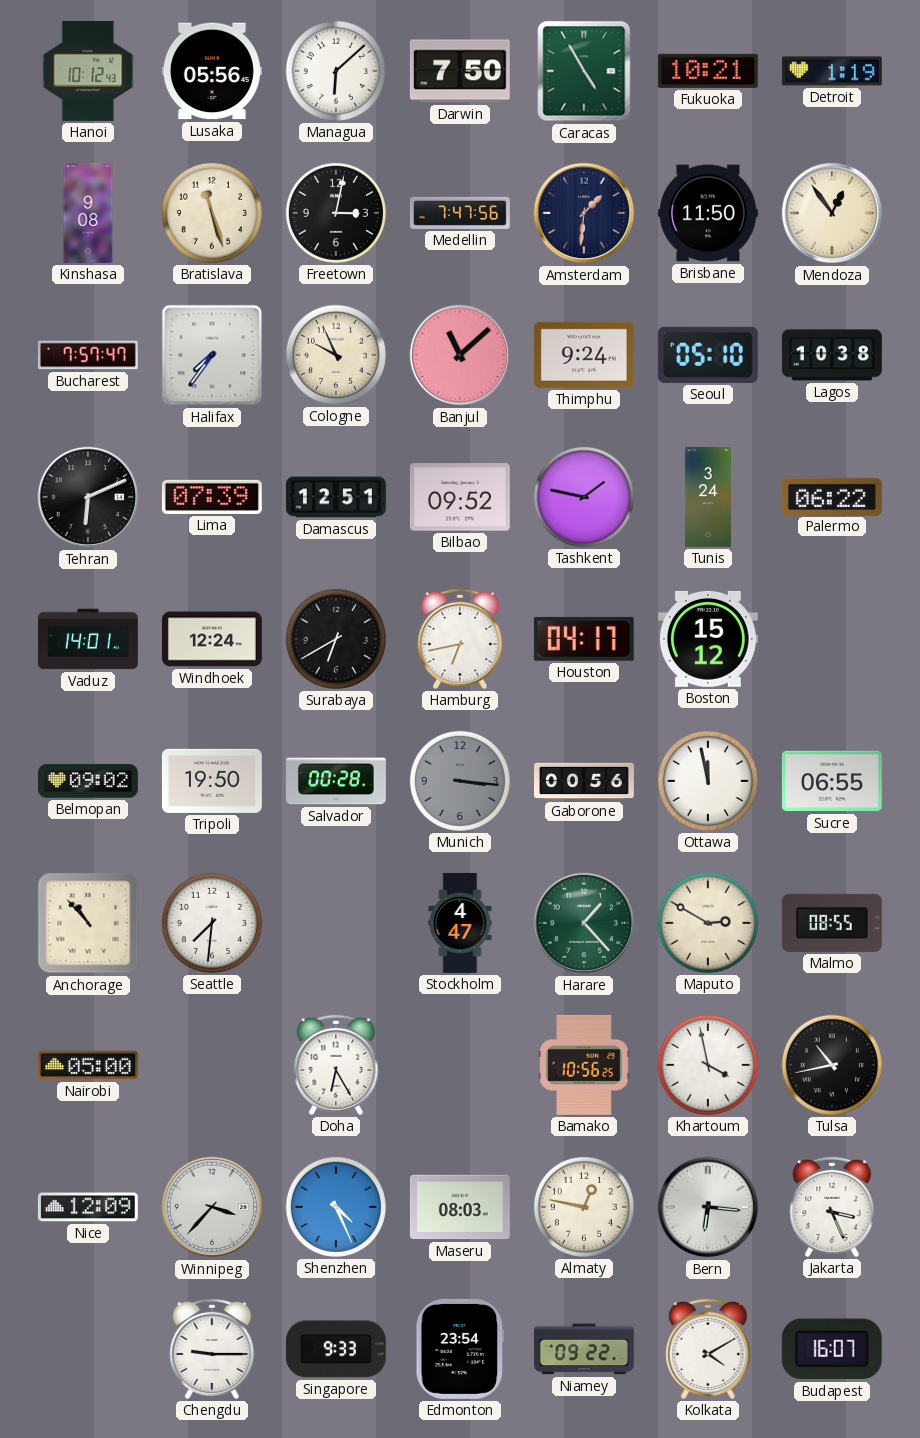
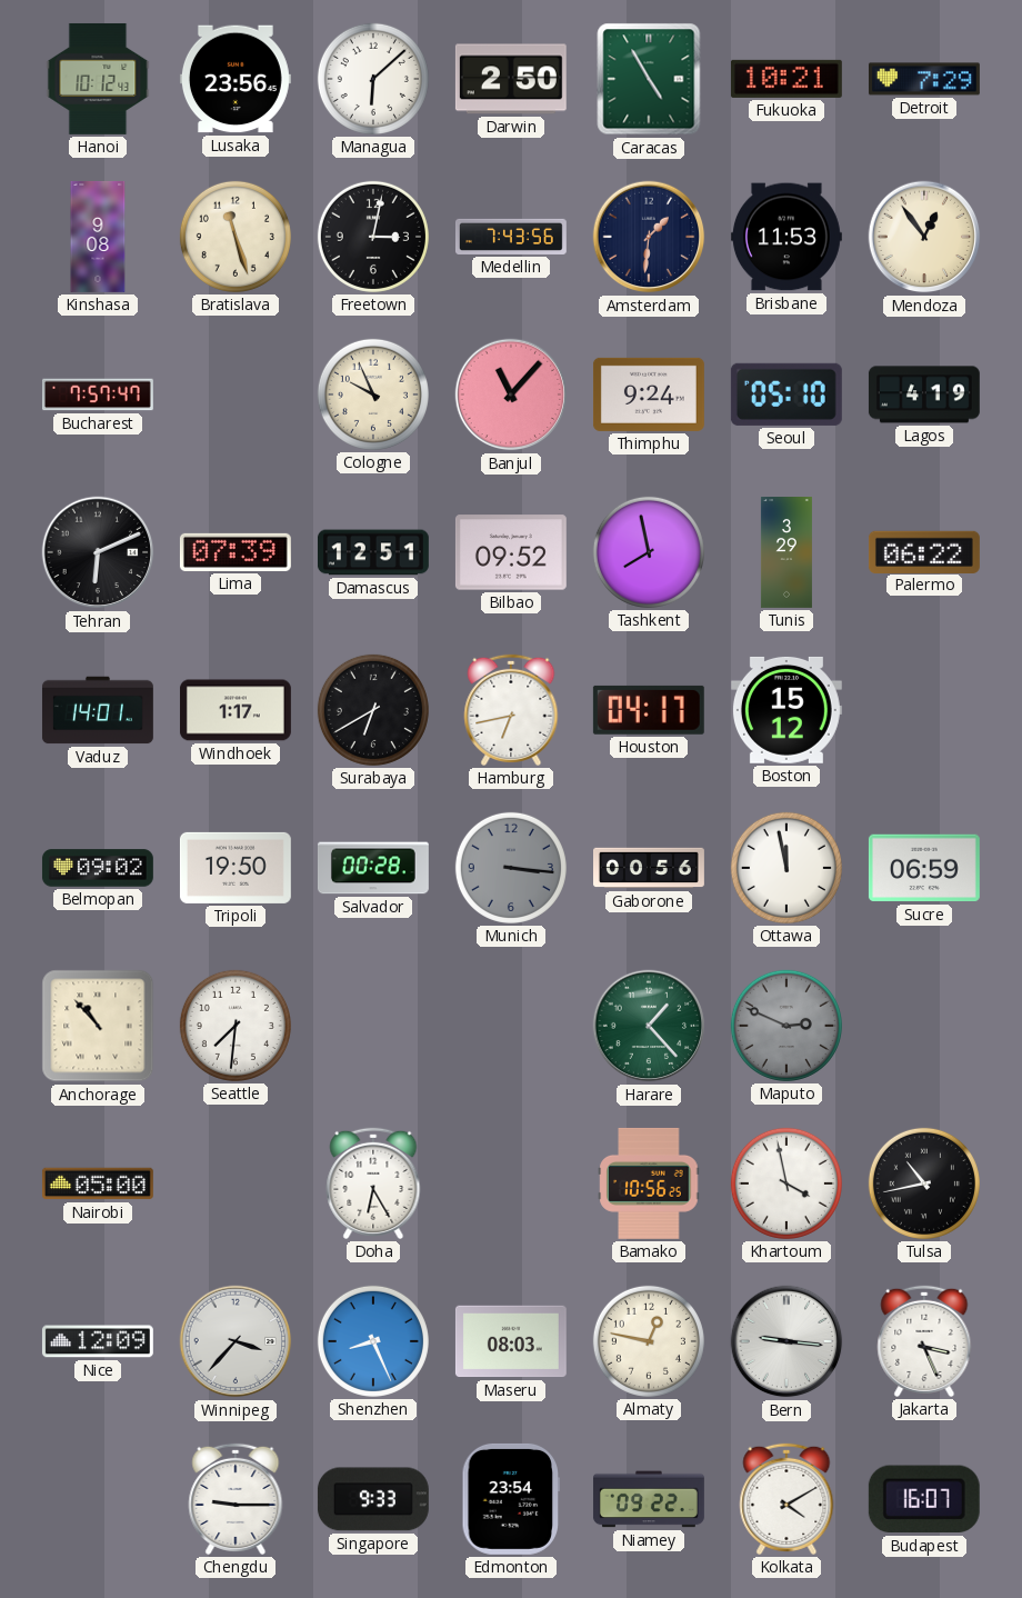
Lusaka: 05:56 -> 23:56 (236, 79)
Darwin: 7:50 -> 2:50 (511, 79)
Detroit: 1:19 -> 7:29 (924, 79)
Medellin: 7:47 -> 7:43 (511, 237)
Brisbane: 11:50 -> 11:53 (786, 237)
Halifax: 7:36 -> none (212, 355)
Banjul: 11:08 -> 11:07 (511, 394)
Lagos: 10:38 -> 4:19 (924, 394)
Tashkent: 1:47 -> 7:58 (649, 552)
Tunis: 3:24 -> 3:29 (786, 553)
Windhoek: 12:24 -> 1:17 (236, 710)
Sucre: 06:55 -> 06:59 (924, 868)
Stockholm: 4:47 -> none (460, 923)
Maputo: 2:50 -> 2:49 (786, 1026)
Maputo dial: cream -> grey (786, 1026)
Malmo: 08:55 -> none (832, 923)
Shenzhen: 4:26 -> 8:26 (373, 1341)
Bern: 6:16 -> 9:16 (786, 1341)
